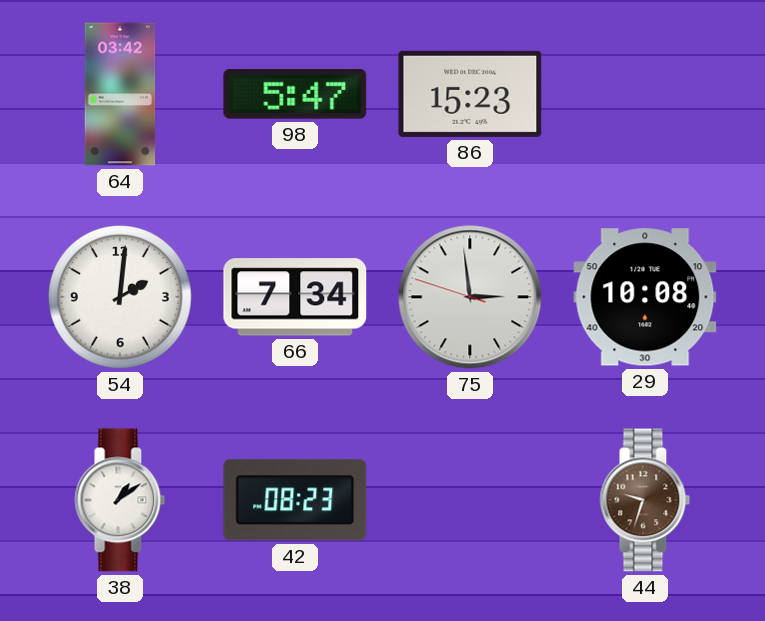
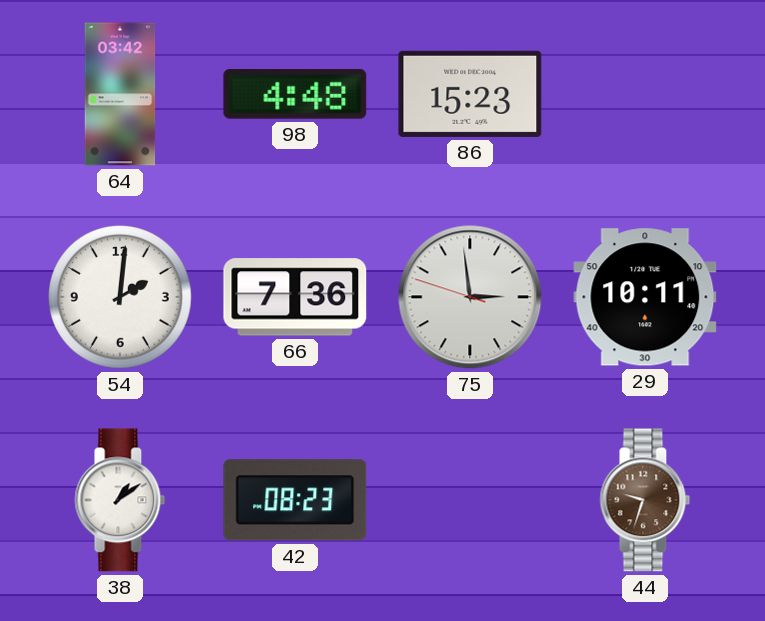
98: 5:47 -> 4:48 (295, 95)
66: 7:34 -> 7:36 (295, 297)
29: 10:08 -> 10:11 (645, 297)
